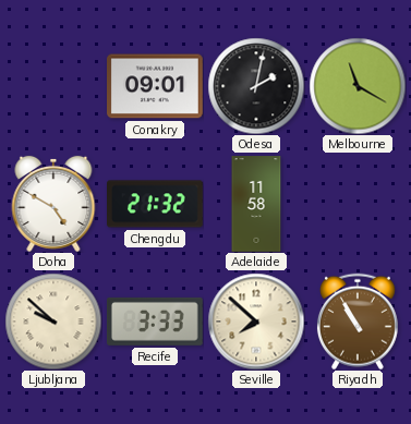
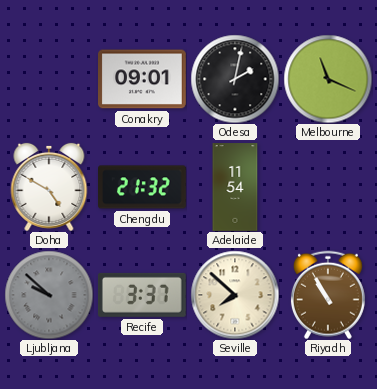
Melbourne: 11:20 -> 11:19 (328, 79)
Adelaide: 11:58 -> 11:54 (235, 187)
Ljubljana dial: cream -> grey (49, 295)
Recife: 3:33 -> 3:37 (142, 295)
